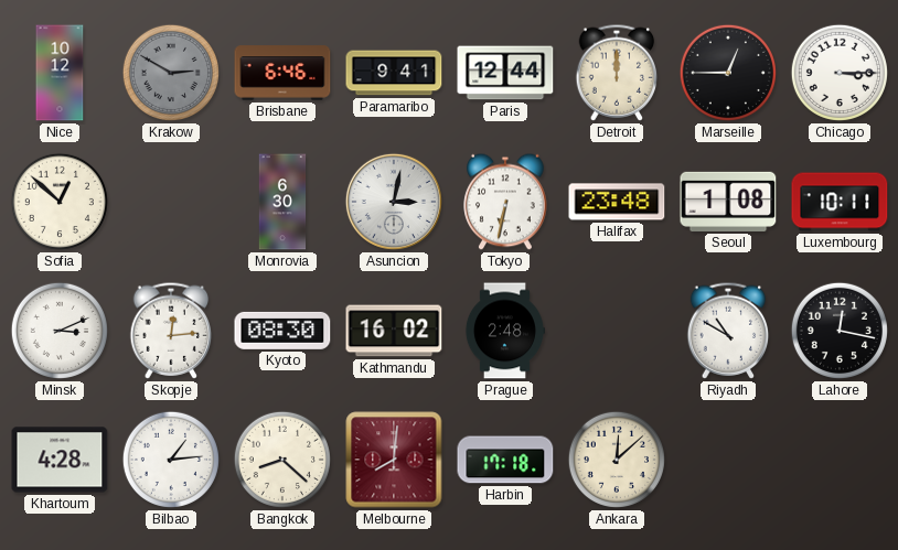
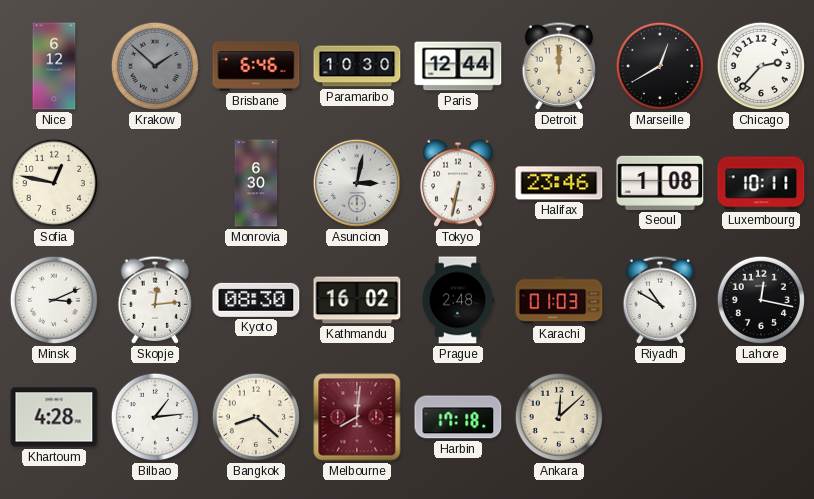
Nice: 10:12 -> 6:12 (54, 66)
Krakow: 2:50 -> 1:52 (155, 66)
Paramaribo: 9:41 -> 10:30 (357, 66)
Marseille: 12:45 -> 12:40 (660, 66)
Chicago: 3:15 -> 2:37 (761, 66)
Sofia: 12:52 -> 12:47 (54, 183)
Halifax: 23:48 -> 23:46 (559, 183)
Karachi: none -> 01:03 (559, 300)
